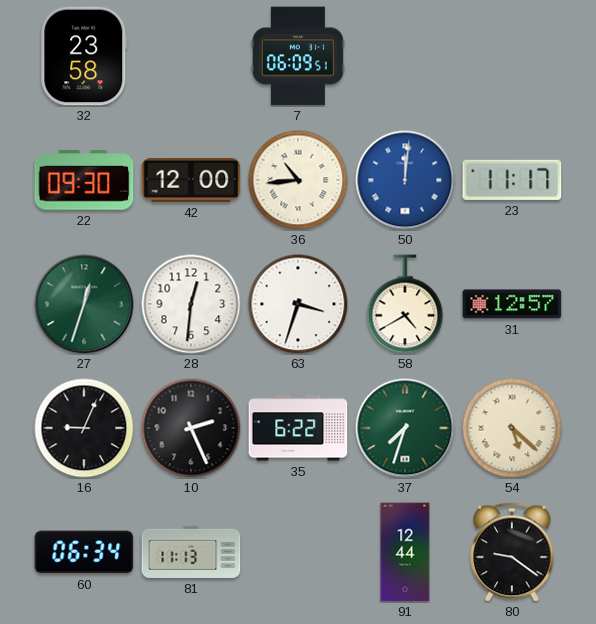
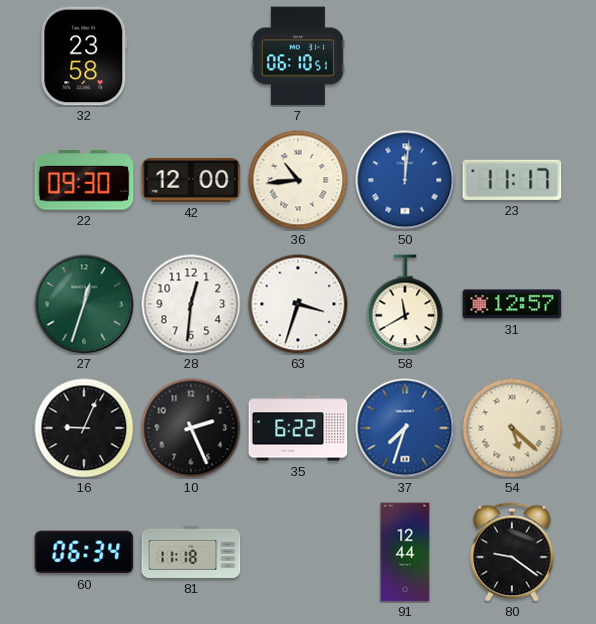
7: 06:09 -> 06:10 (298, 56)
58: 4:40 -> 11:40 (405, 304)
37 dial: green -> blue (405, 428)
81: 11:13 -> 11:18 (191, 552)
